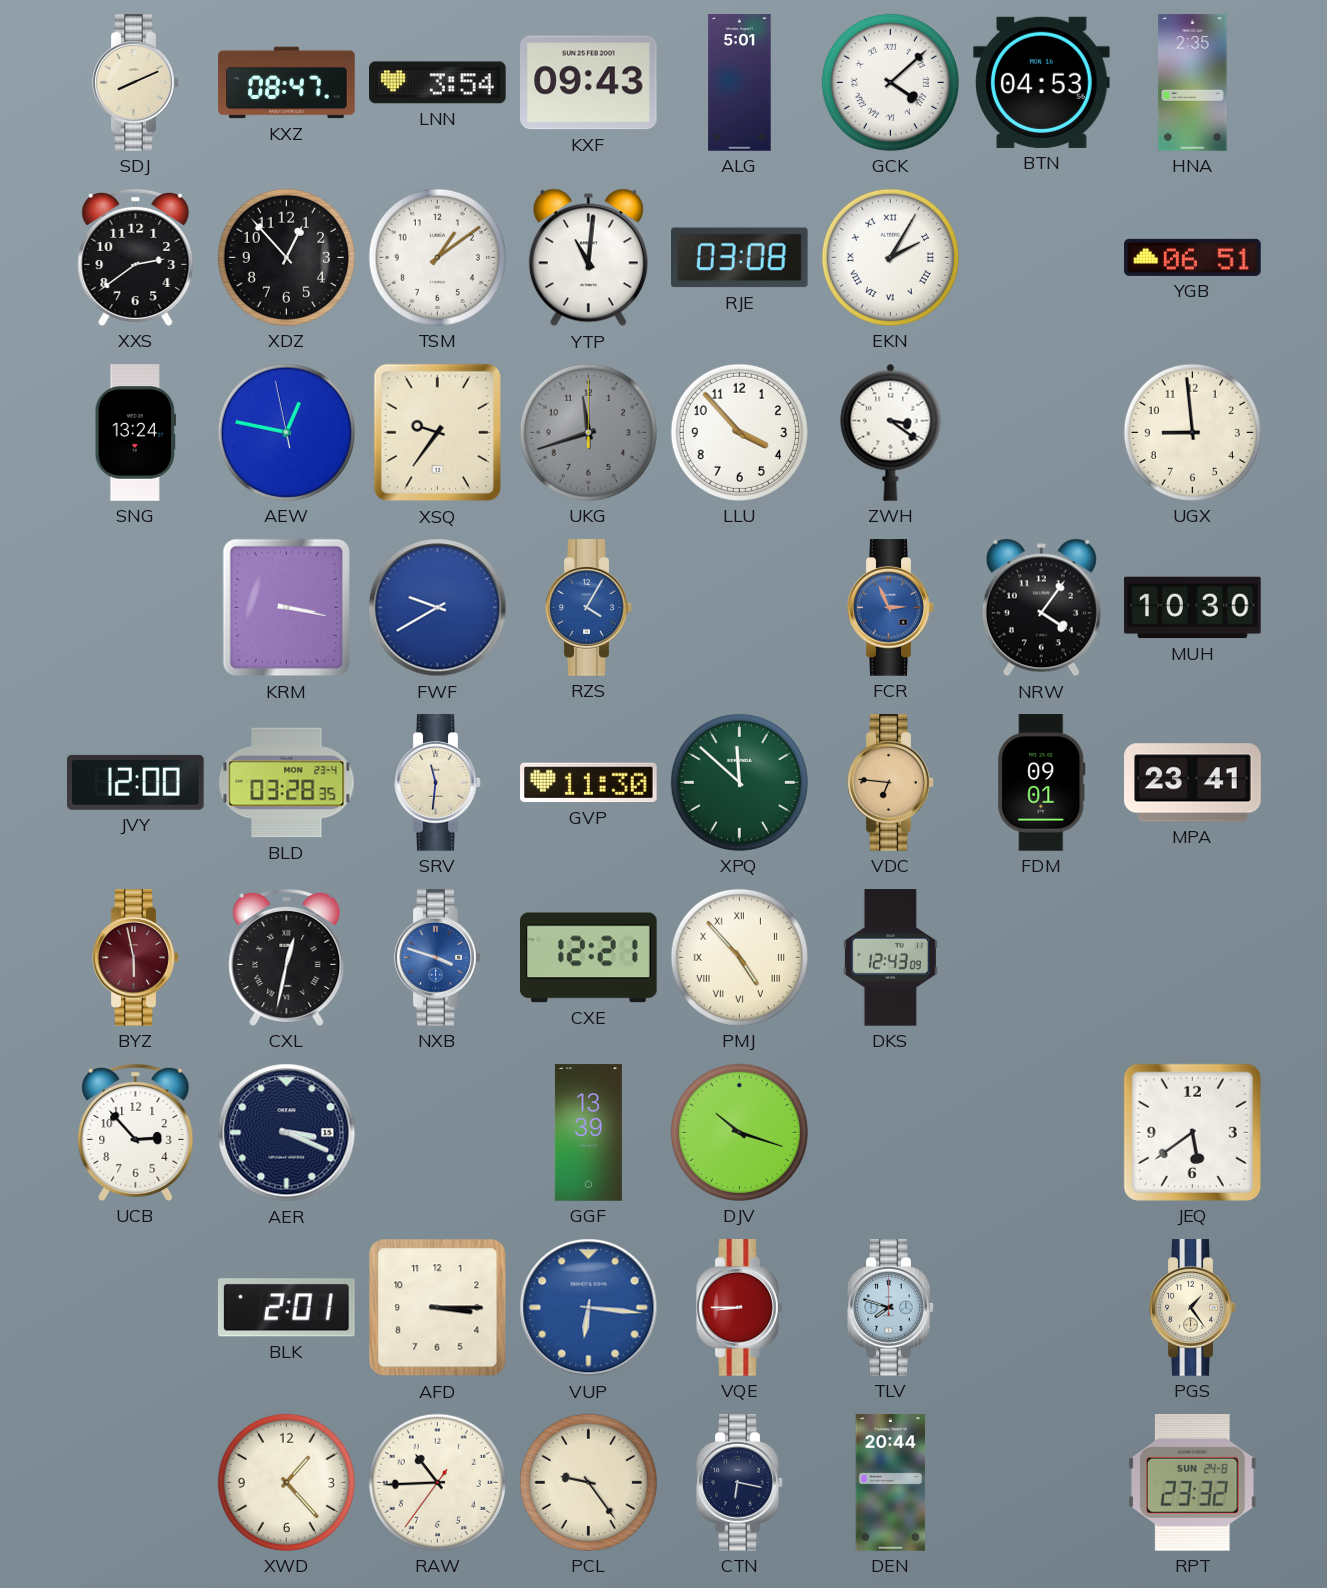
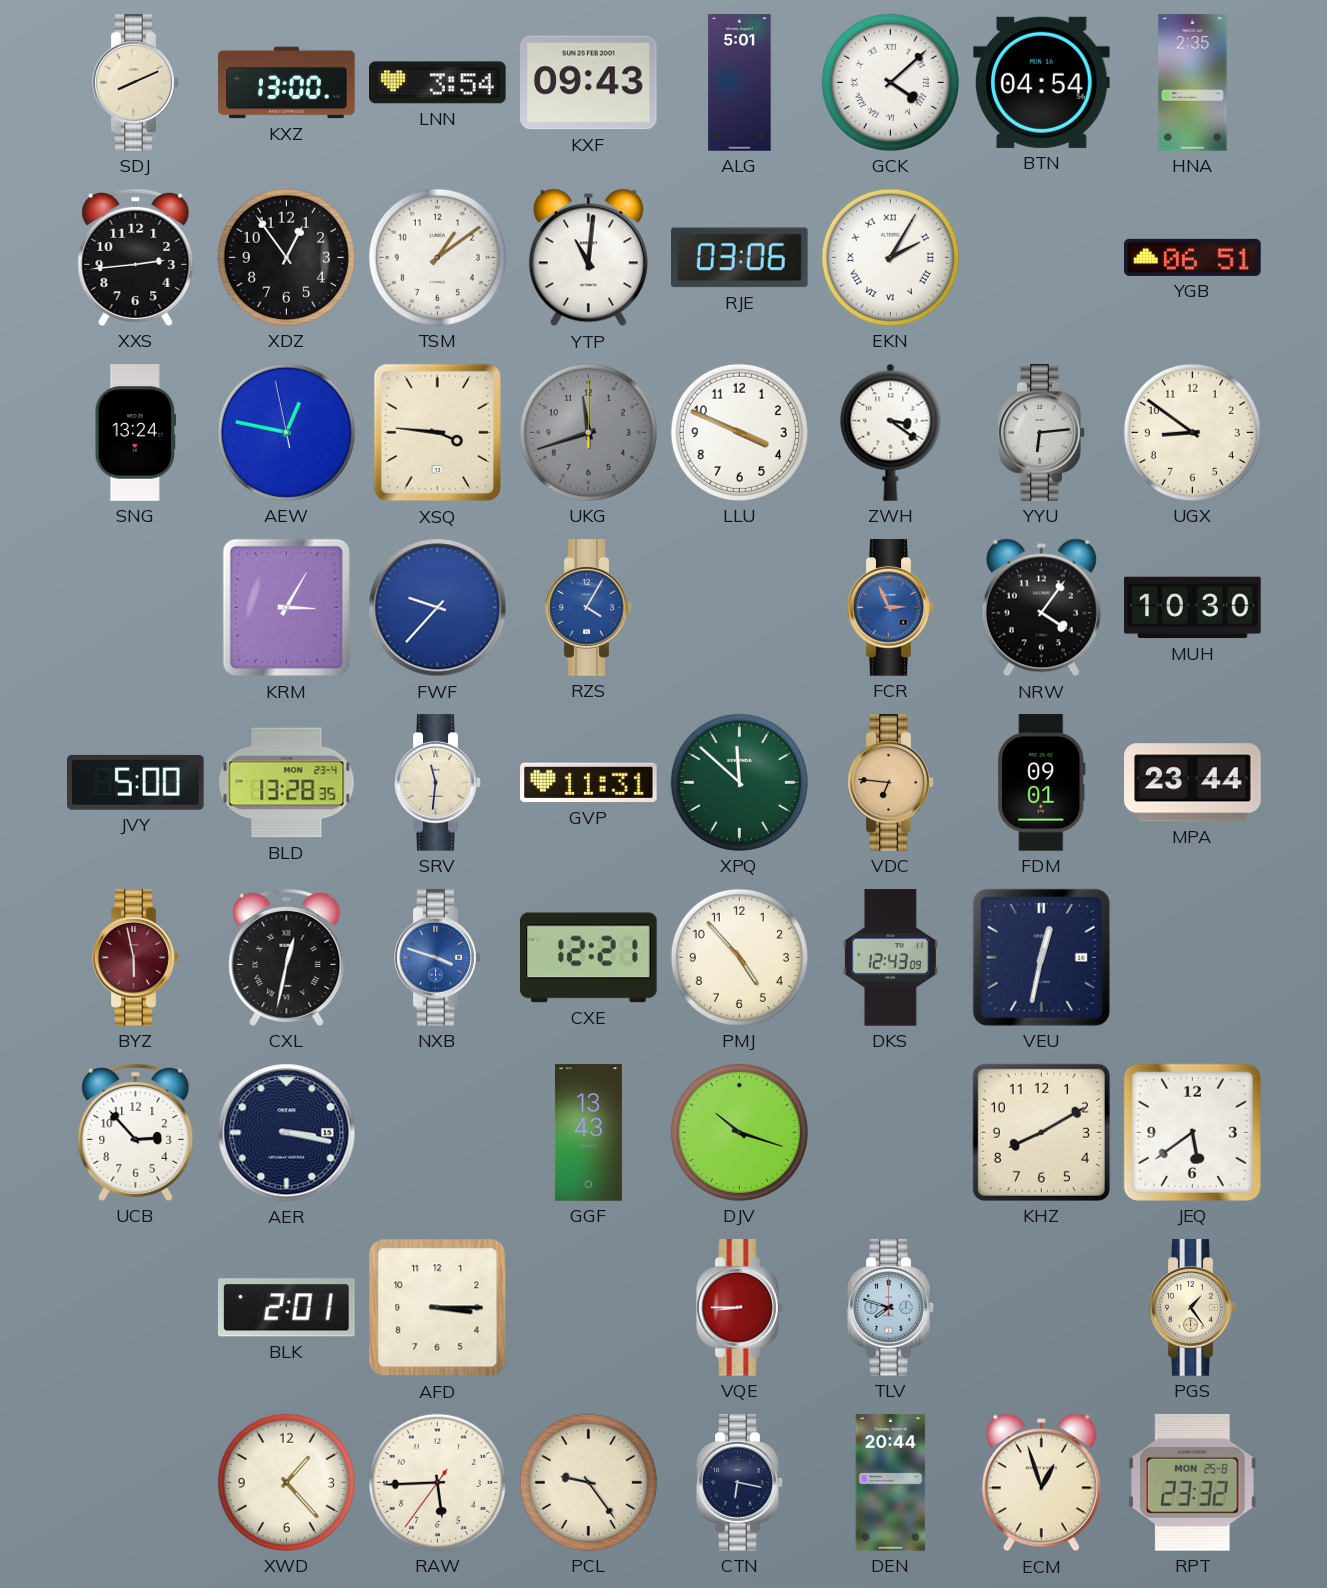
KXZ: 08:47 -> 13:00 (287, 83)
BTN: 04:53 -> 04:54 (1042, 82)
XXS: 2:39 -> 2:44 (136, 257)
XDZ: 12:53 -> 12:54 (286, 257)
RJE: 03:08 -> 03:06 (739, 258)
XSQ: 9:36 -> 3:46 (437, 433)
LLU: 3:53 -> 3:49 (739, 432)
YYU: none -> 6:14 (1042, 433)
UGX: 8:59 -> 8:51 (1192, 432)
KRM: 3:17 -> 3:05 (286, 608)
FWF: 9:40 -> 9:37 (438, 608)
JVY: 12:00 -> 5:00 (136, 782)
BLD: 03:28 -> 13:28 (287, 783)
GVP: 11:30 -> 11:31 (589, 783)
MPA: 23:41 -> 23:44 (1193, 783)
PMJ numerals: Roman -> Arabic (739, 957)
VEU: none -> 12:32 (1041, 957)
AER: 3:19 -> 3:17 (287, 1133)
GGF: 13:39 -> 13:43 (588, 1133)
KHZ: none -> 8:10 (1041, 1132)
VUP: 6:16 -> none (589, 1308)
RAW: 10:44 -> 5:44 (437, 1482)
ECM: none -> 12:57 (1041, 1483)
RPT date: SUN 24-8 -> MON 25-8 (1193, 1482)
